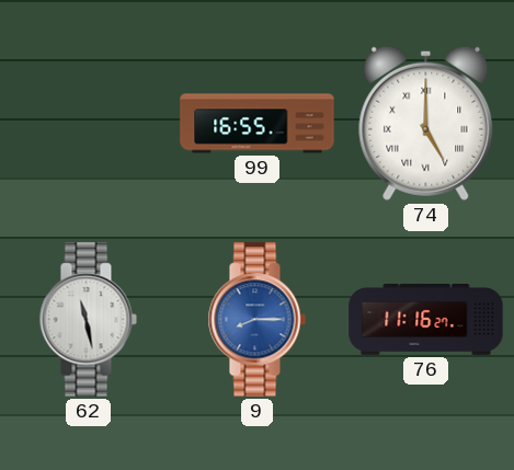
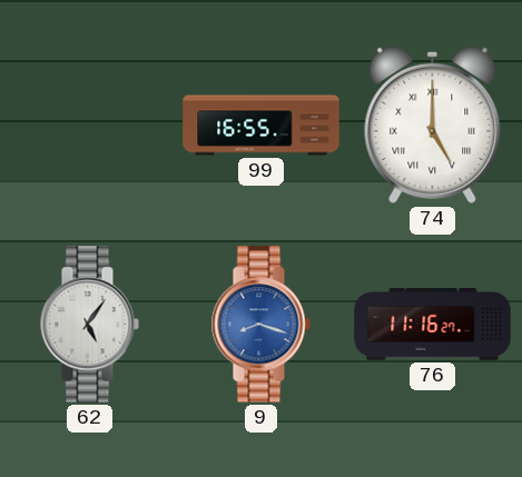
62: 11:28 -> 5:06 (89, 325)
9: 8:15 -> 8:18 (260, 325)
